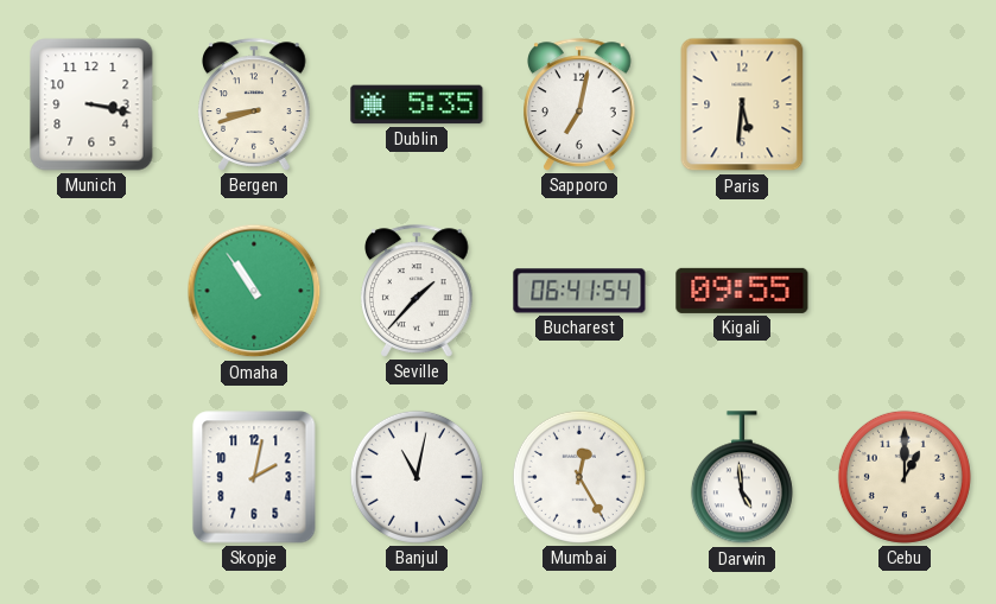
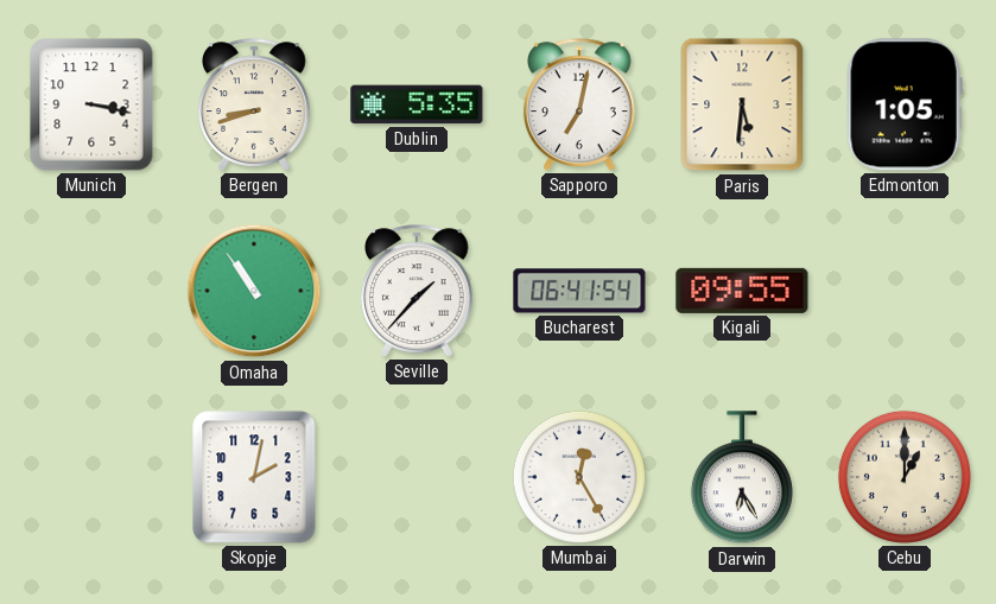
Edmonton: none -> 1:05 (905, 104)
Banjul: 11:02 -> none (417, 477)
Darwin: 4:59 -> 6:25 (742, 478)
